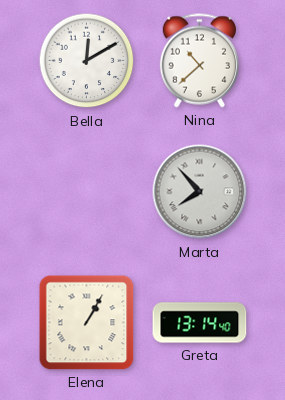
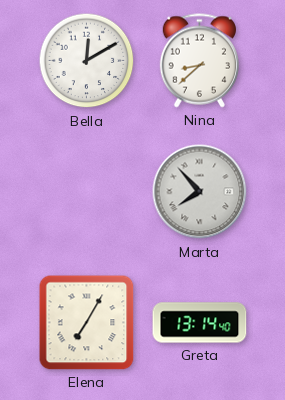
Nina: 10:38 -> 8:38 (199, 61)
Elena: 1:05 -> 7:05 (87, 323)
